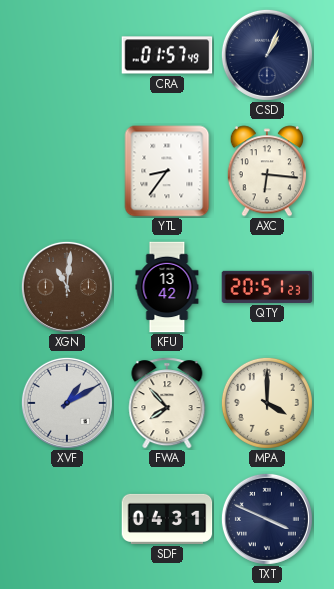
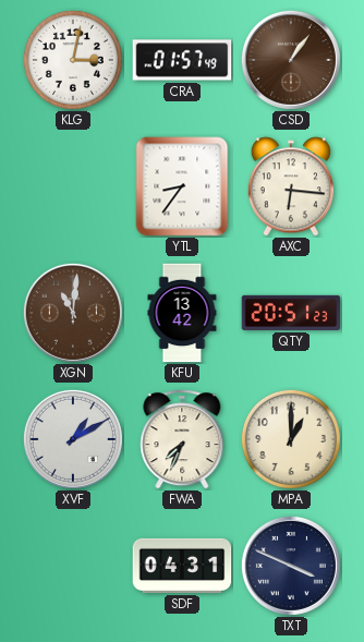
KLG: none -> 3:02 (73, 60)
CSD: 1:04 -> 1:06 (291, 60)
CSD dial: navy -> brown (291, 60)
FWA: 7:53 -> 7:34 (182, 439)
MPA: 4:00 -> 1:00 (291, 439)
